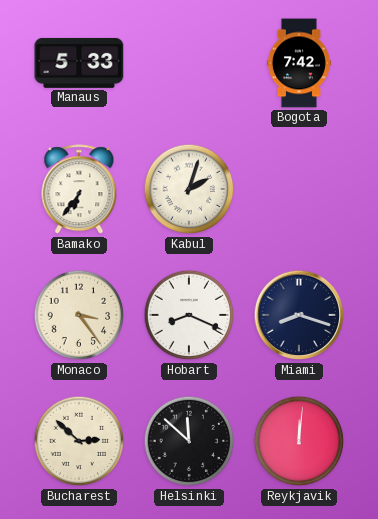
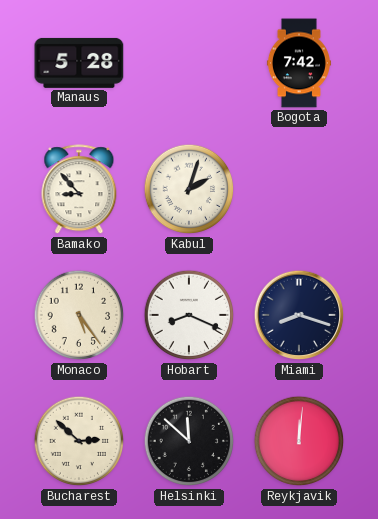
Manaus: 5:33 -> 5:28 (79, 63)
Bamako: 6:36 -> 8:53 (79, 190)
Monaco: 3:24 -> 5:24 (79, 315)
